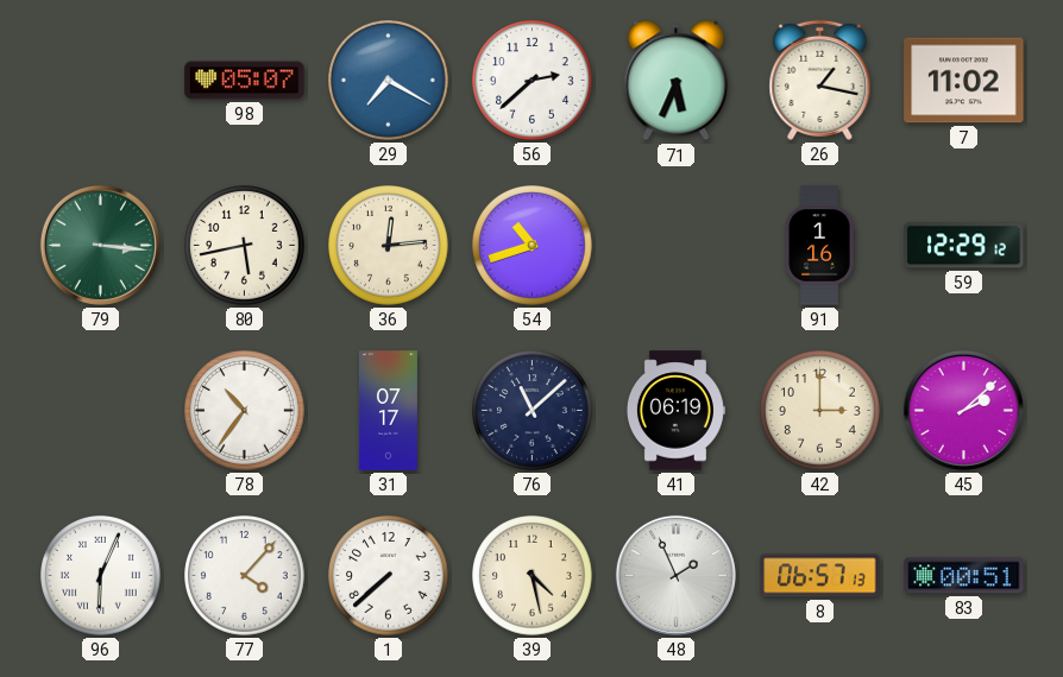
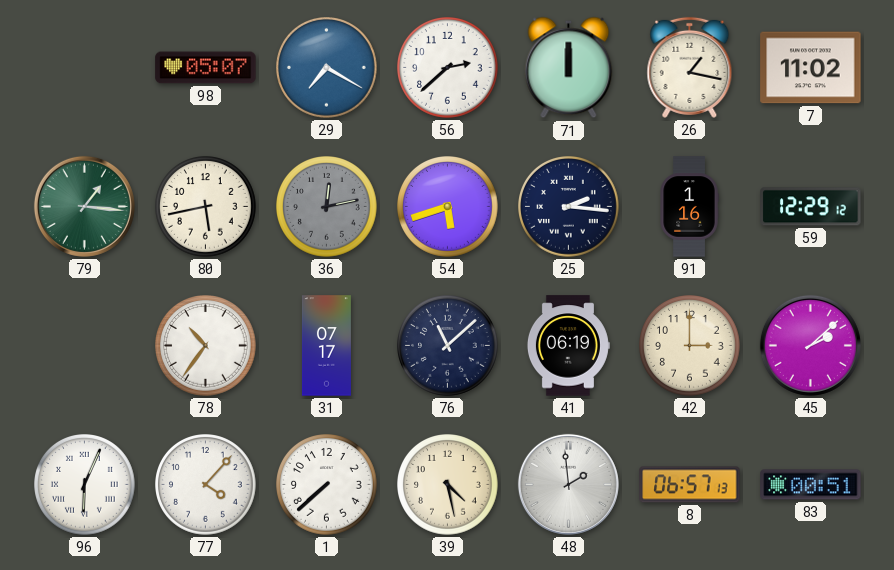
71: 5:34 -> 12:00 (569, 68)
79: 3:16 -> 1:16 (84, 206)
36: 12:14 -> 12:13 (327, 207)
36 dial: cream -> grey (327, 207)
54: 10:42 -> 5:42 (448, 207)
25: none -> 2:16 (569, 207)
48: 1:56 -> 1:59 (568, 484)
